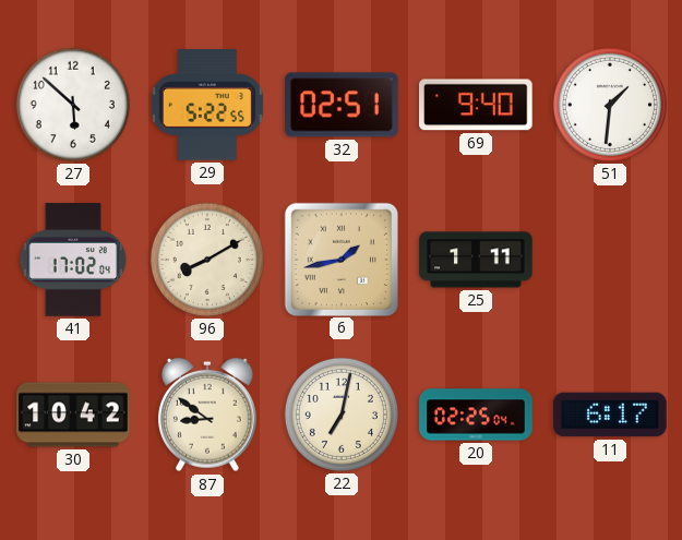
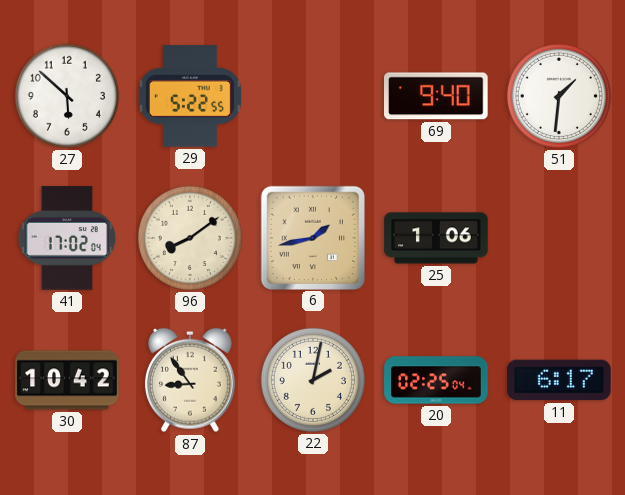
32: 02:51 -> none (342, 105)
96: 8:10 -> 8:09 (190, 238)
25: 1:11 -> 1:06 (436, 238)
87: 8:51 -> 8:54 (190, 380)
22: 7:02 -> 2:02 (313, 380)
